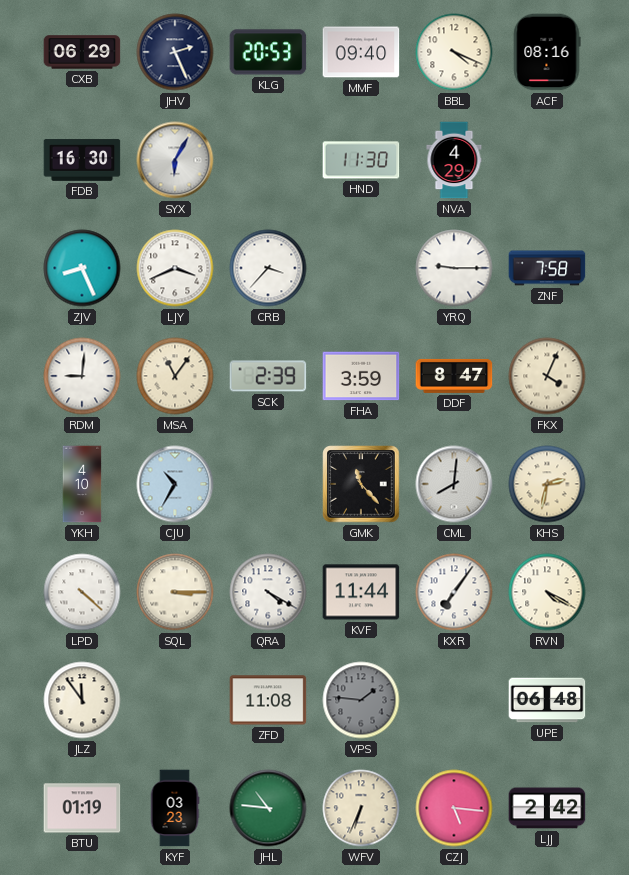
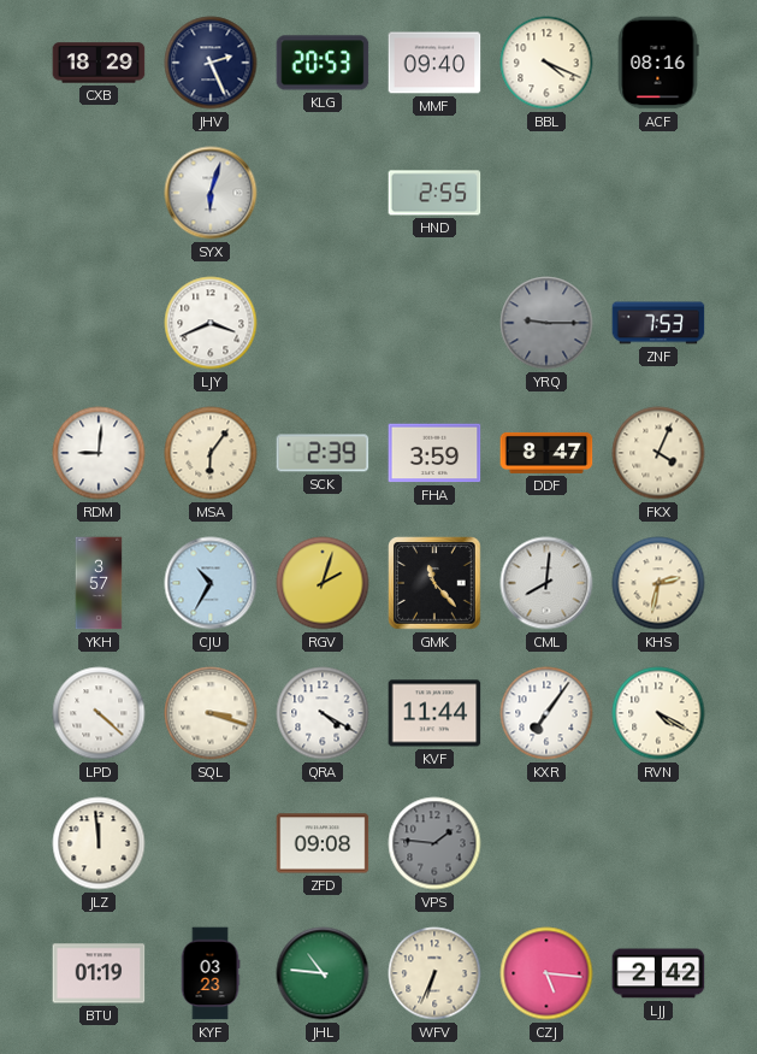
CXB: 06:29 -> 18:29 (99, 63)
FDB: 16:30 -> none (82, 160)
SYX: 6:05 -> 6:03 (211, 193)
HND: 11:30 -> 2:55 (434, 193)
NVA: 4:29 -> none (454, 160)
ZJV: 8:26 -> none (82, 268)
CRB: 3:37 -> none (268, 268)
YRQ dial: white -> grey (546, 323)
ZNF: 7:58 -> 7:53 (658, 323)
MSA: 11:06 -> 6:06 (211, 453)
YKH: 4:10 -> 3:57 (99, 583)
RGV: none -> 2:03 (323, 583)
SQL: 3:15 -> 3:18 (211, 713)
JLZ: 11:54 -> 11:59 (99, 843)
ZFD: 11:08 -> 09:08 (323, 843)
UPE: 06:48 -> none (547, 700)
